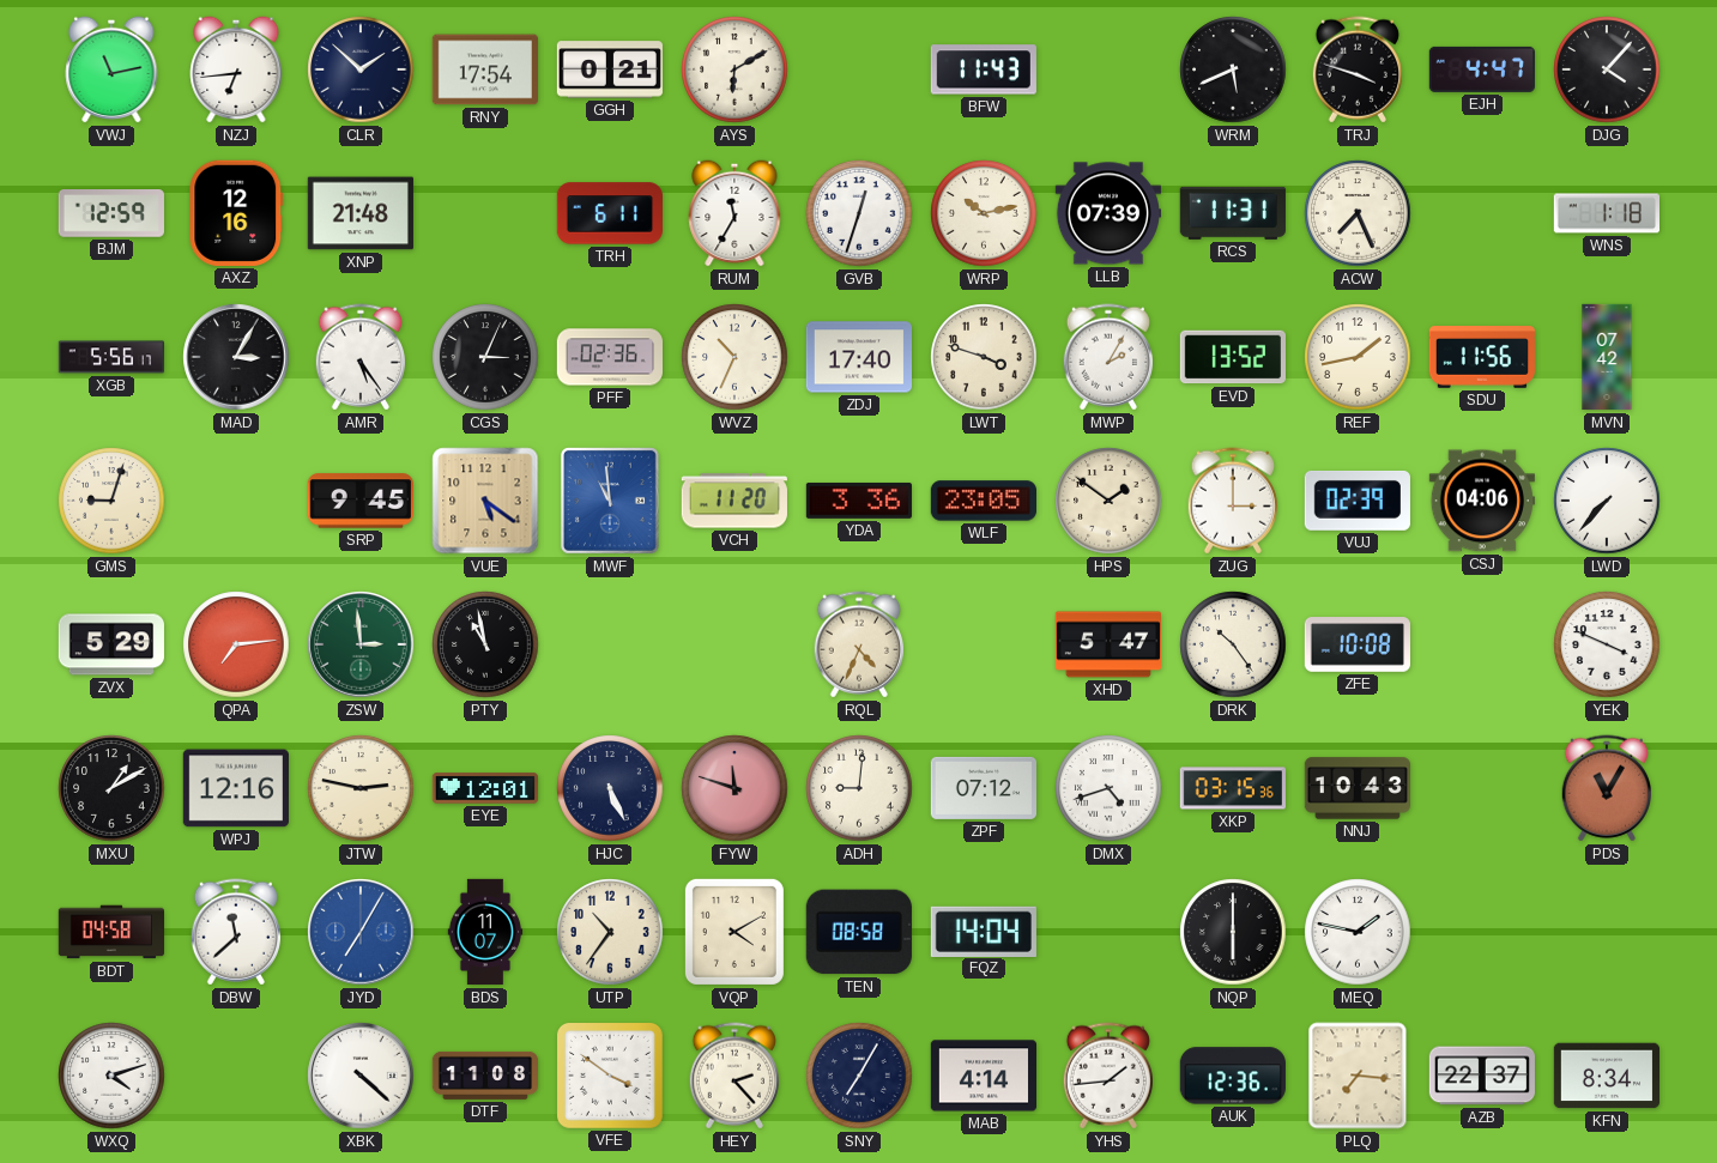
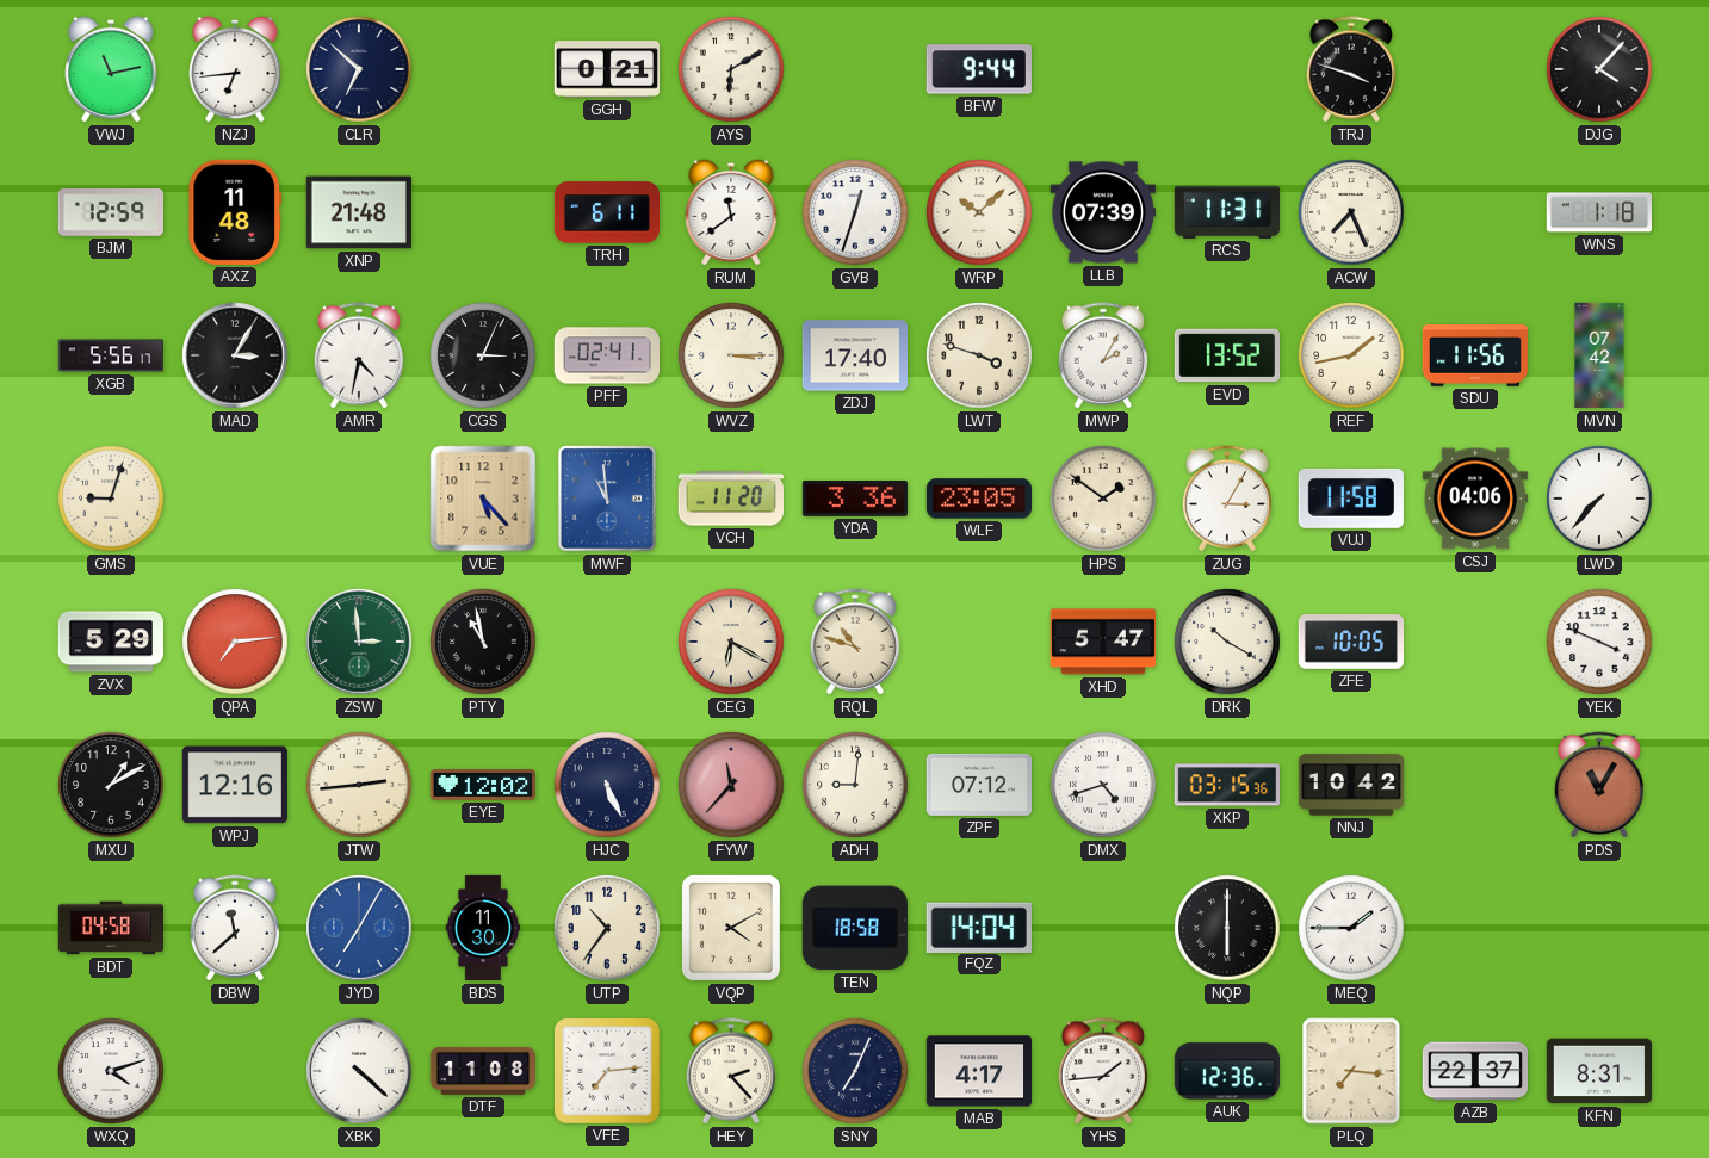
CLR: 1:52 -> 6:52 (359, 69)
RNY: 17:54 -> none (484, 69)
BFW: 11:43 -> 9:44 (979, 69)
WRM: 5:41 -> none (1233, 69)
EJH: 4:47 -> none (1481, 69)
AXZ: 12:16 -> 11:48 (235, 212)
RUM: 11:35 -> 11:39 (731, 212)
WRP: 10:13 -> 10:08 (979, 212)
AMR: 5:24 -> 4:32 (358, 355)
PFF: 02:36 -> 02:41 (606, 355)
WVZ: 10:34 -> 3:15 (731, 355)
SRP: 9:45 -> none (361, 501)
VUE: 5:21 -> 5:23 (483, 499)
ZUG: 3:00 -> 3:05 (1226, 499)
VUJ: 02:39 -> 11:58 (1351, 499)
CEG: none -> 6:20 (731, 642)
RQL: 4:34 -> 10:48 (854, 642)
DRK: 10:24 -> 10:20 (1227, 642)
ZFE: 10:08 -> 10:05 (1350, 642)
JTW: 2:47 -> 2:44 (359, 785)
EYE: 12:01 -> 12:02 (482, 785)
FYW: 11:48 -> 11:37 (731, 785)
NNJ: 10:43 -> 10:42 (1350, 785)
BDS: 11:07 -> 11:30 (483, 928)
TEN: 08:58 -> 18:58 (855, 928)
MEQ: 1:47 -> 1:45 (1351, 928)
VFE: 3:51 -> 7:14 (607, 1071)
SNY: 7:05 -> 7:04 (855, 1071)
MAB: 4:14 -> 4:17 (978, 1071)
KFN: 8:34 -> 8:31 (1598, 1071)
